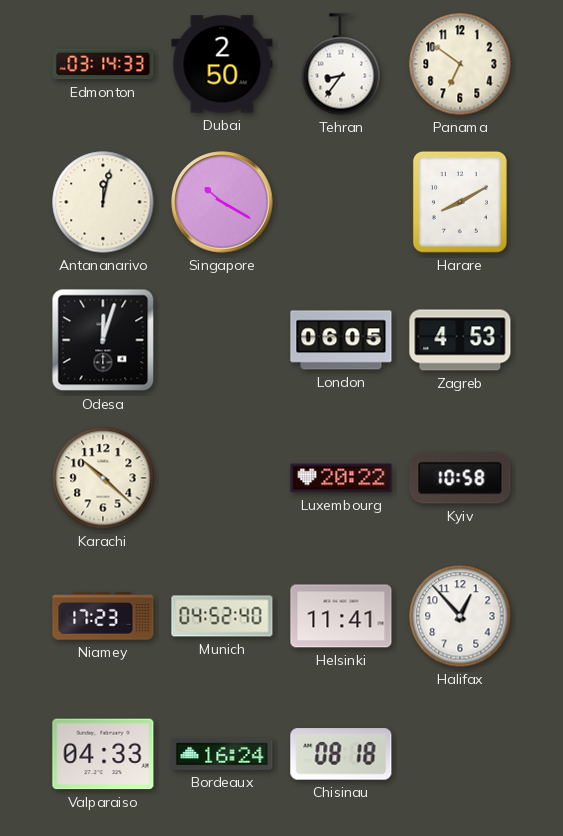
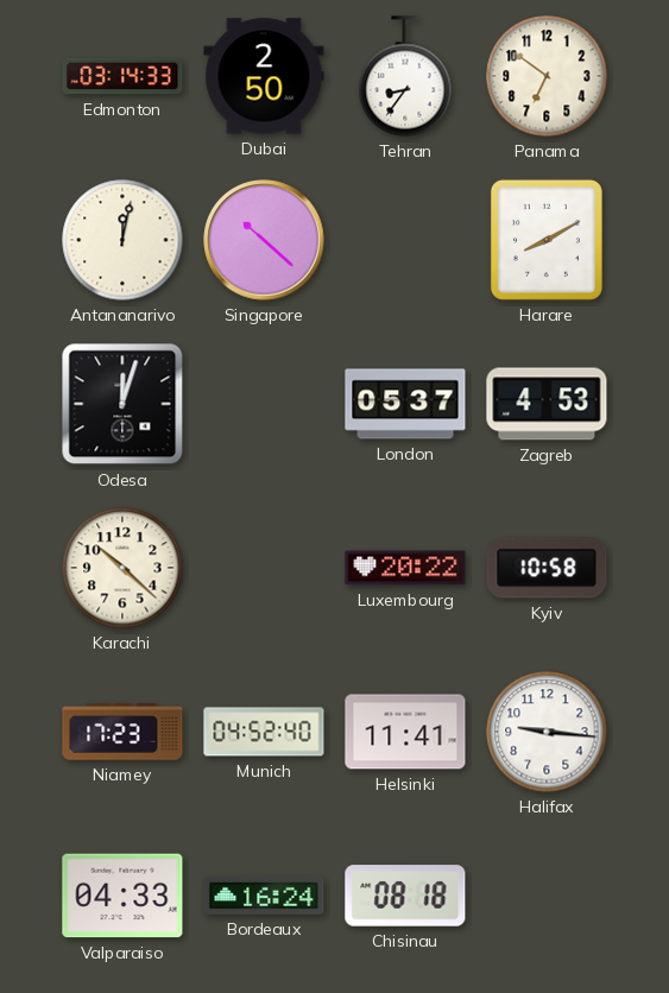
Singapore: 10:20 -> 10:22 (264, 240)
London: 06:05 -> 05:37 (405, 404)
Halifax: 12:53 -> 9:16 (547, 732)
